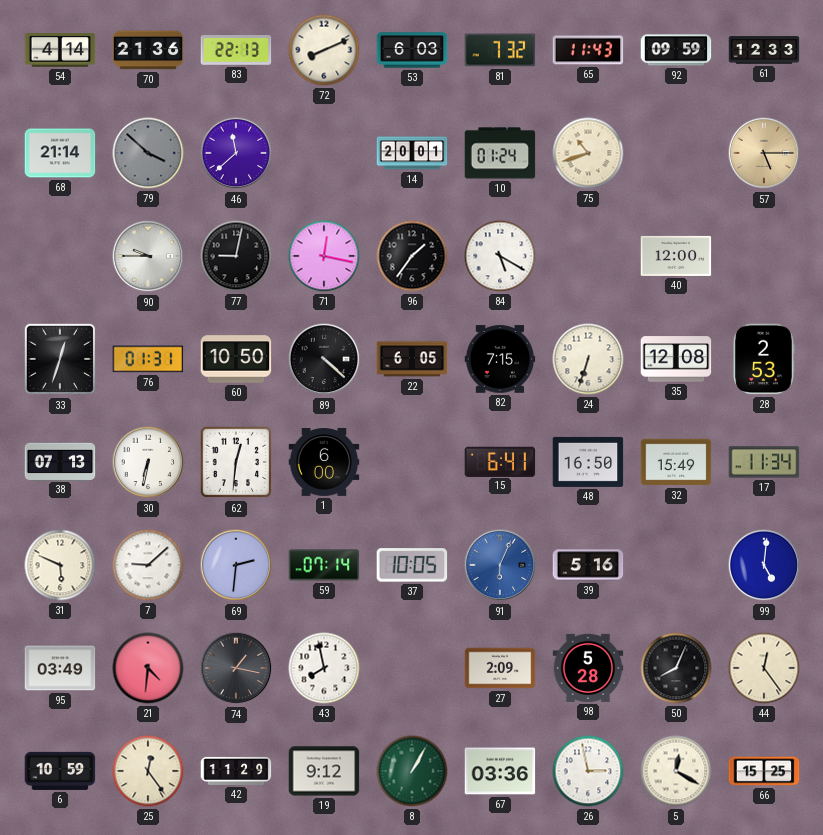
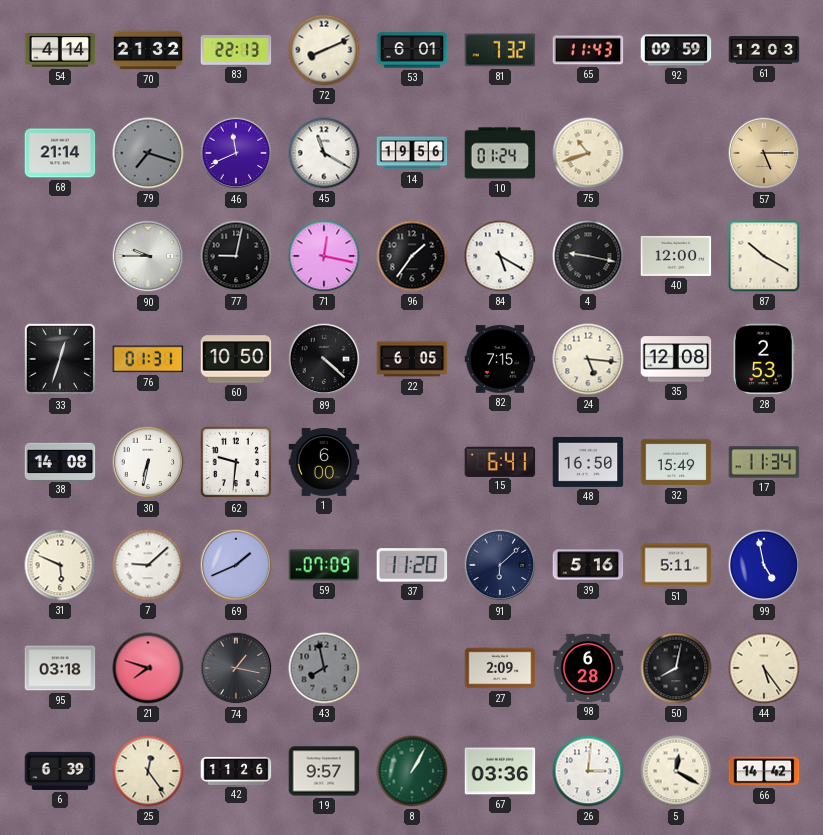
70: 21:36 -> 21:32 (148, 50)
53: 6:03 -> 6:01 (412, 50)
61: 12:33 -> 12:03 (764, 50)
79: 3:52 -> 7:18 (148, 153)
46: 11:38 -> 11:41 (236, 153)
45: none -> 11:20 (324, 153)
14: 20:01 -> 19:56 (412, 153)
4: none -> 9:17 (588, 256)
87: none -> 10:20 (764, 256)
24: 6:33 -> 5:16 (588, 359)
38: 07:13 -> 14:08 (60, 461)
62: 12:31 -> 9:31 (236, 462)
69: 2:31 -> 1:41 (236, 565)
59: 07:14 -> 07:09 (324, 565)
37: 10:05 -> 11:20 (412, 565)
91: 6:04 -> 6:08 (500, 565)
91 dial: blue -> navy (500, 565)
51: none -> 5:11 (676, 565)
99: 5:01 -> 4:58 (764, 565)
95: 03:49 -> 03:18 (60, 668)
21: 4:31 -> 7:48 (148, 668)
43 dial: white -> grey (324, 668)
98: 5:28 -> 6:28 (588, 668)
50: 8:04 -> 8:02 (676, 668)
44: 12:24 -> 5:24 (764, 668)
6: 10:59 -> 6:39 (60, 771)
42: 11:29 -> 11:26 (236, 771)
19: 9:12 -> 9:57 (324, 771)
26: 2:58 -> 3:01 (588, 771)
66: 15:25 -> 14:42 (764, 771)
